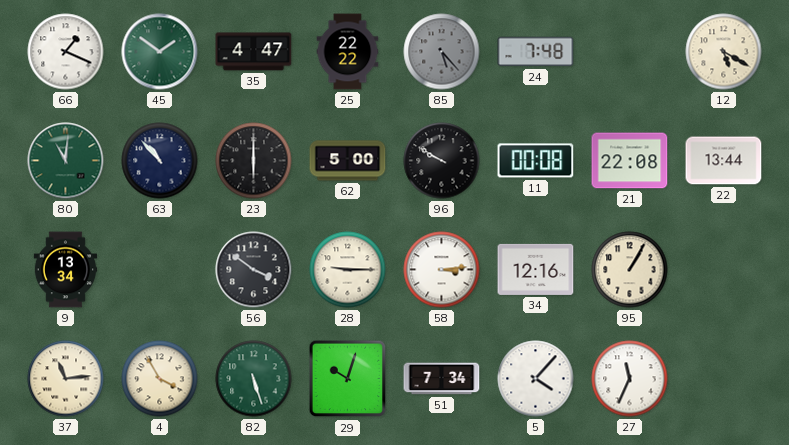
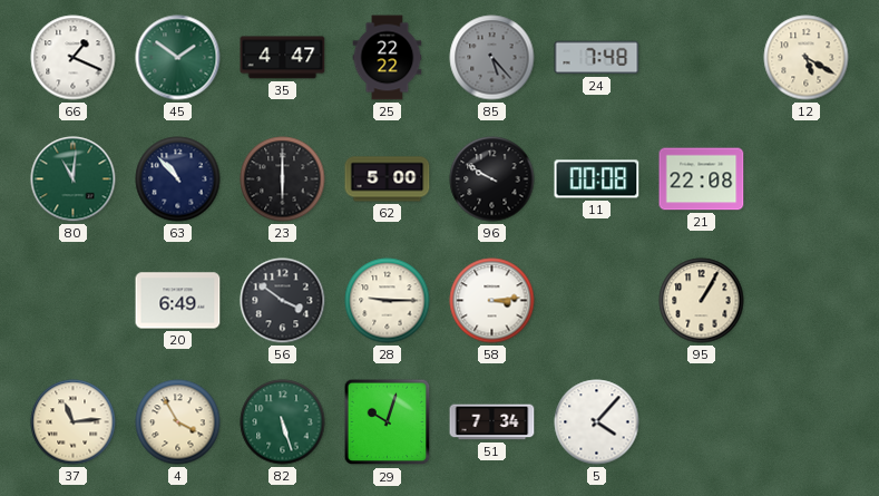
22: 13:44 -> none (724, 161)
9: 13:34 -> none (66, 270)
20: none -> 6:49 (178, 301)
34: 12:16 -> none (536, 269)
27: 11:34 -> none (630, 379)
